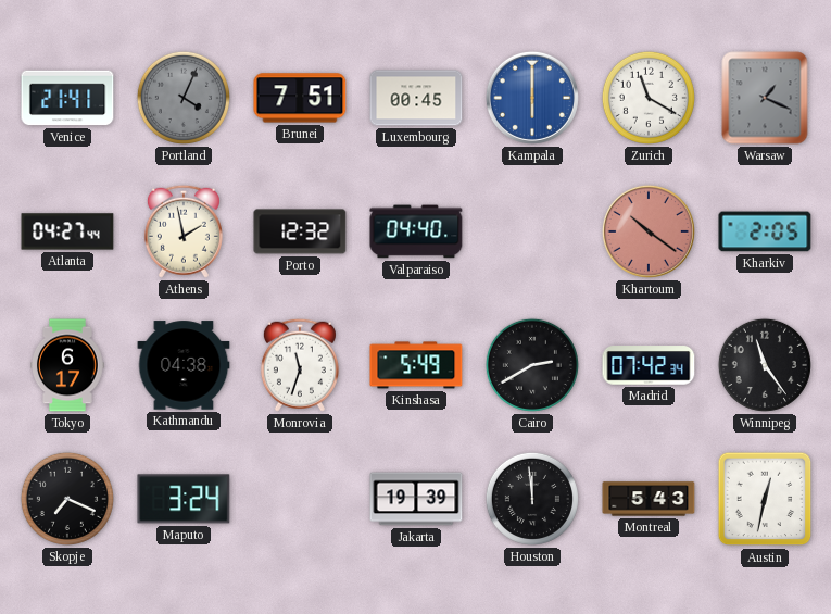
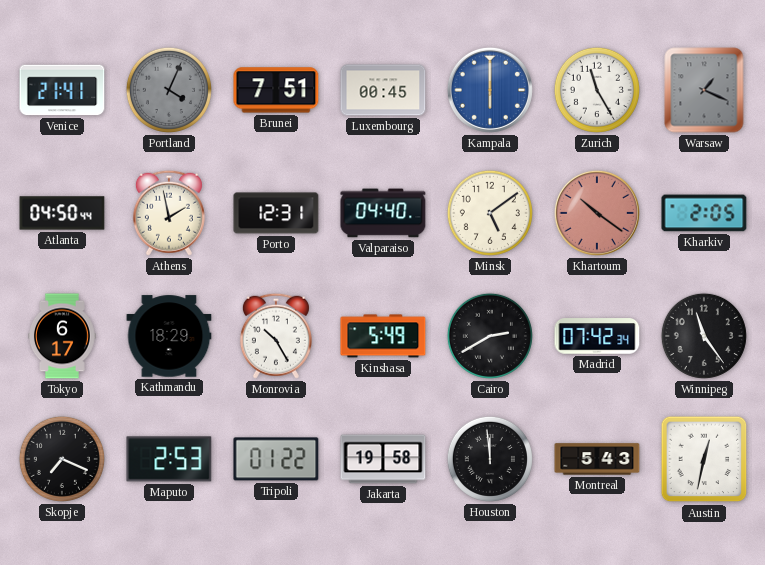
Zurich: 11:20 -> 11:25 (597, 90)
Atlanta: 04:27 -> 04:50 (62, 213)
Porto: 12:32 -> 12:31 (276, 213)
Minsk: none -> 5:09 (490, 213)
Kathmandu: 04:38 -> 18:29 (169, 336)
Monrovia: 11:33 -> 10:25 (276, 336)
Maputo: 3:24 -> 2:53 (169, 459)
Tripoli: none -> 01:22 (276, 459)
Jakarta: 19:39 -> 19:58 (383, 459)
